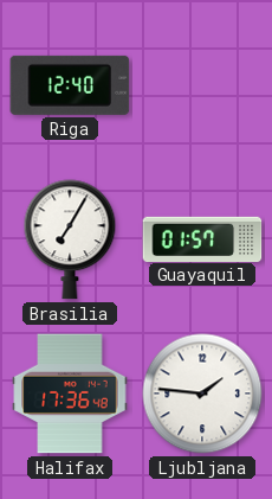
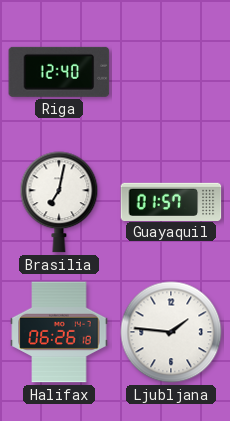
Brasilia: 7:05 -> 7:02 (59, 202)
Halifax: 17:36 -> 06:26 (59, 332)
